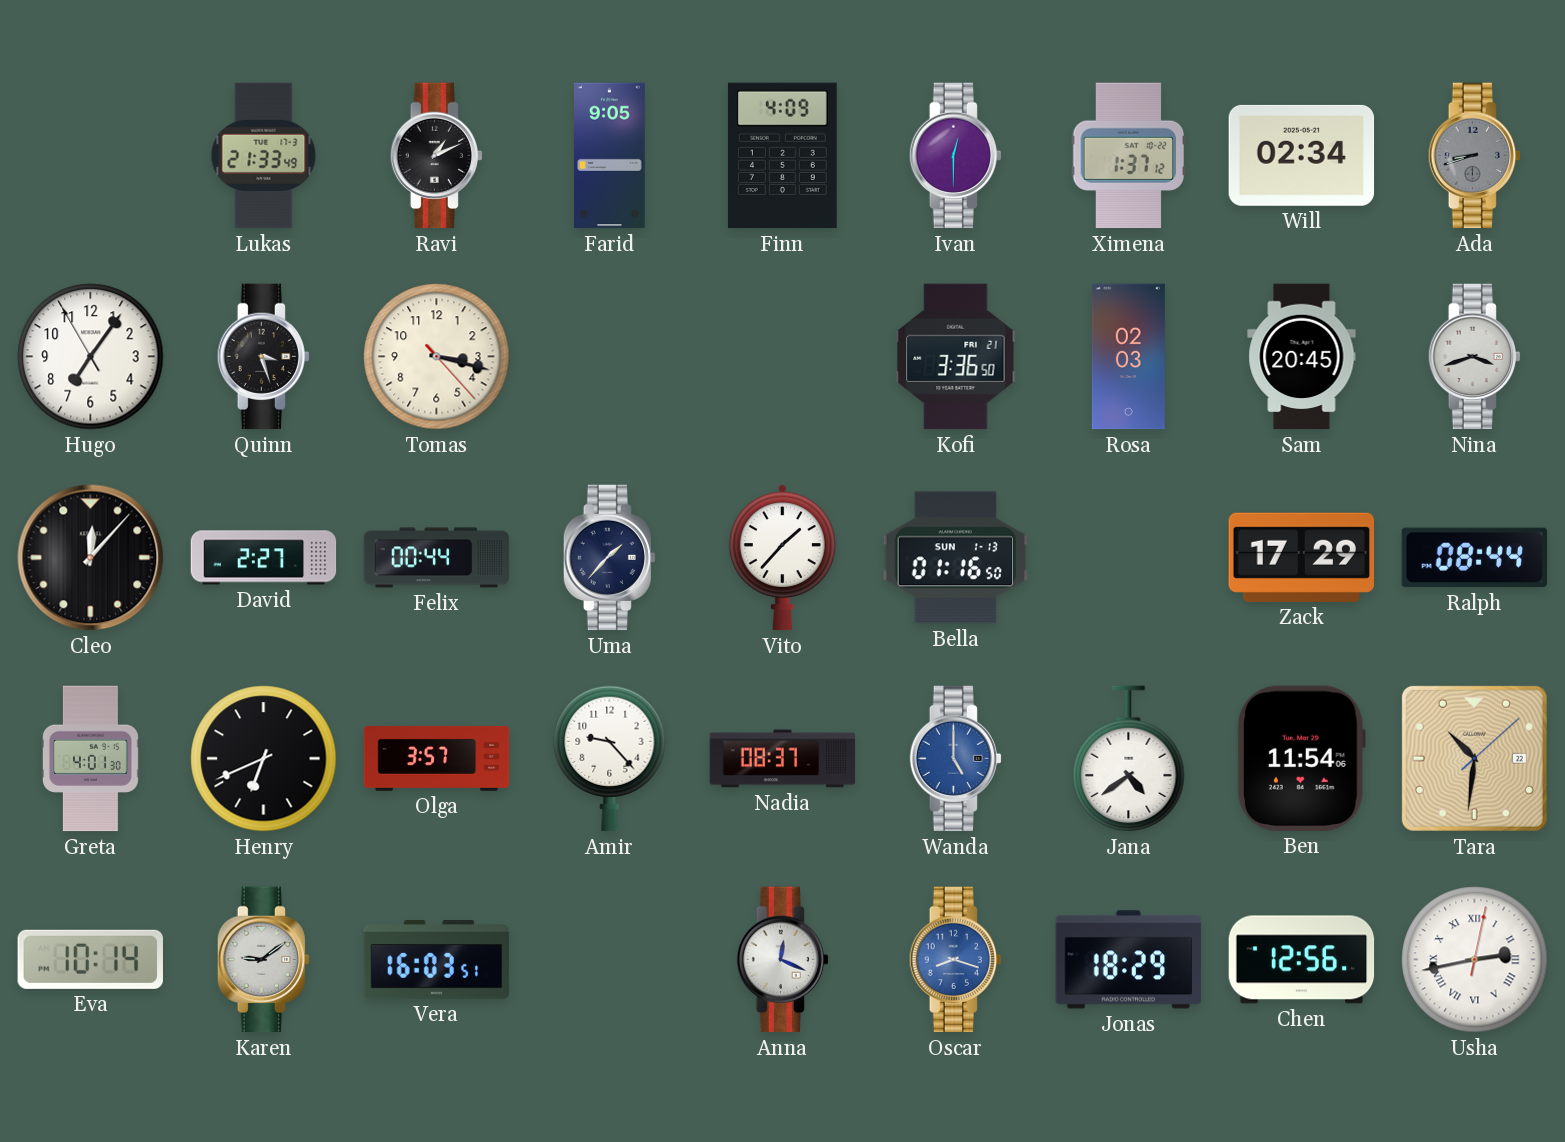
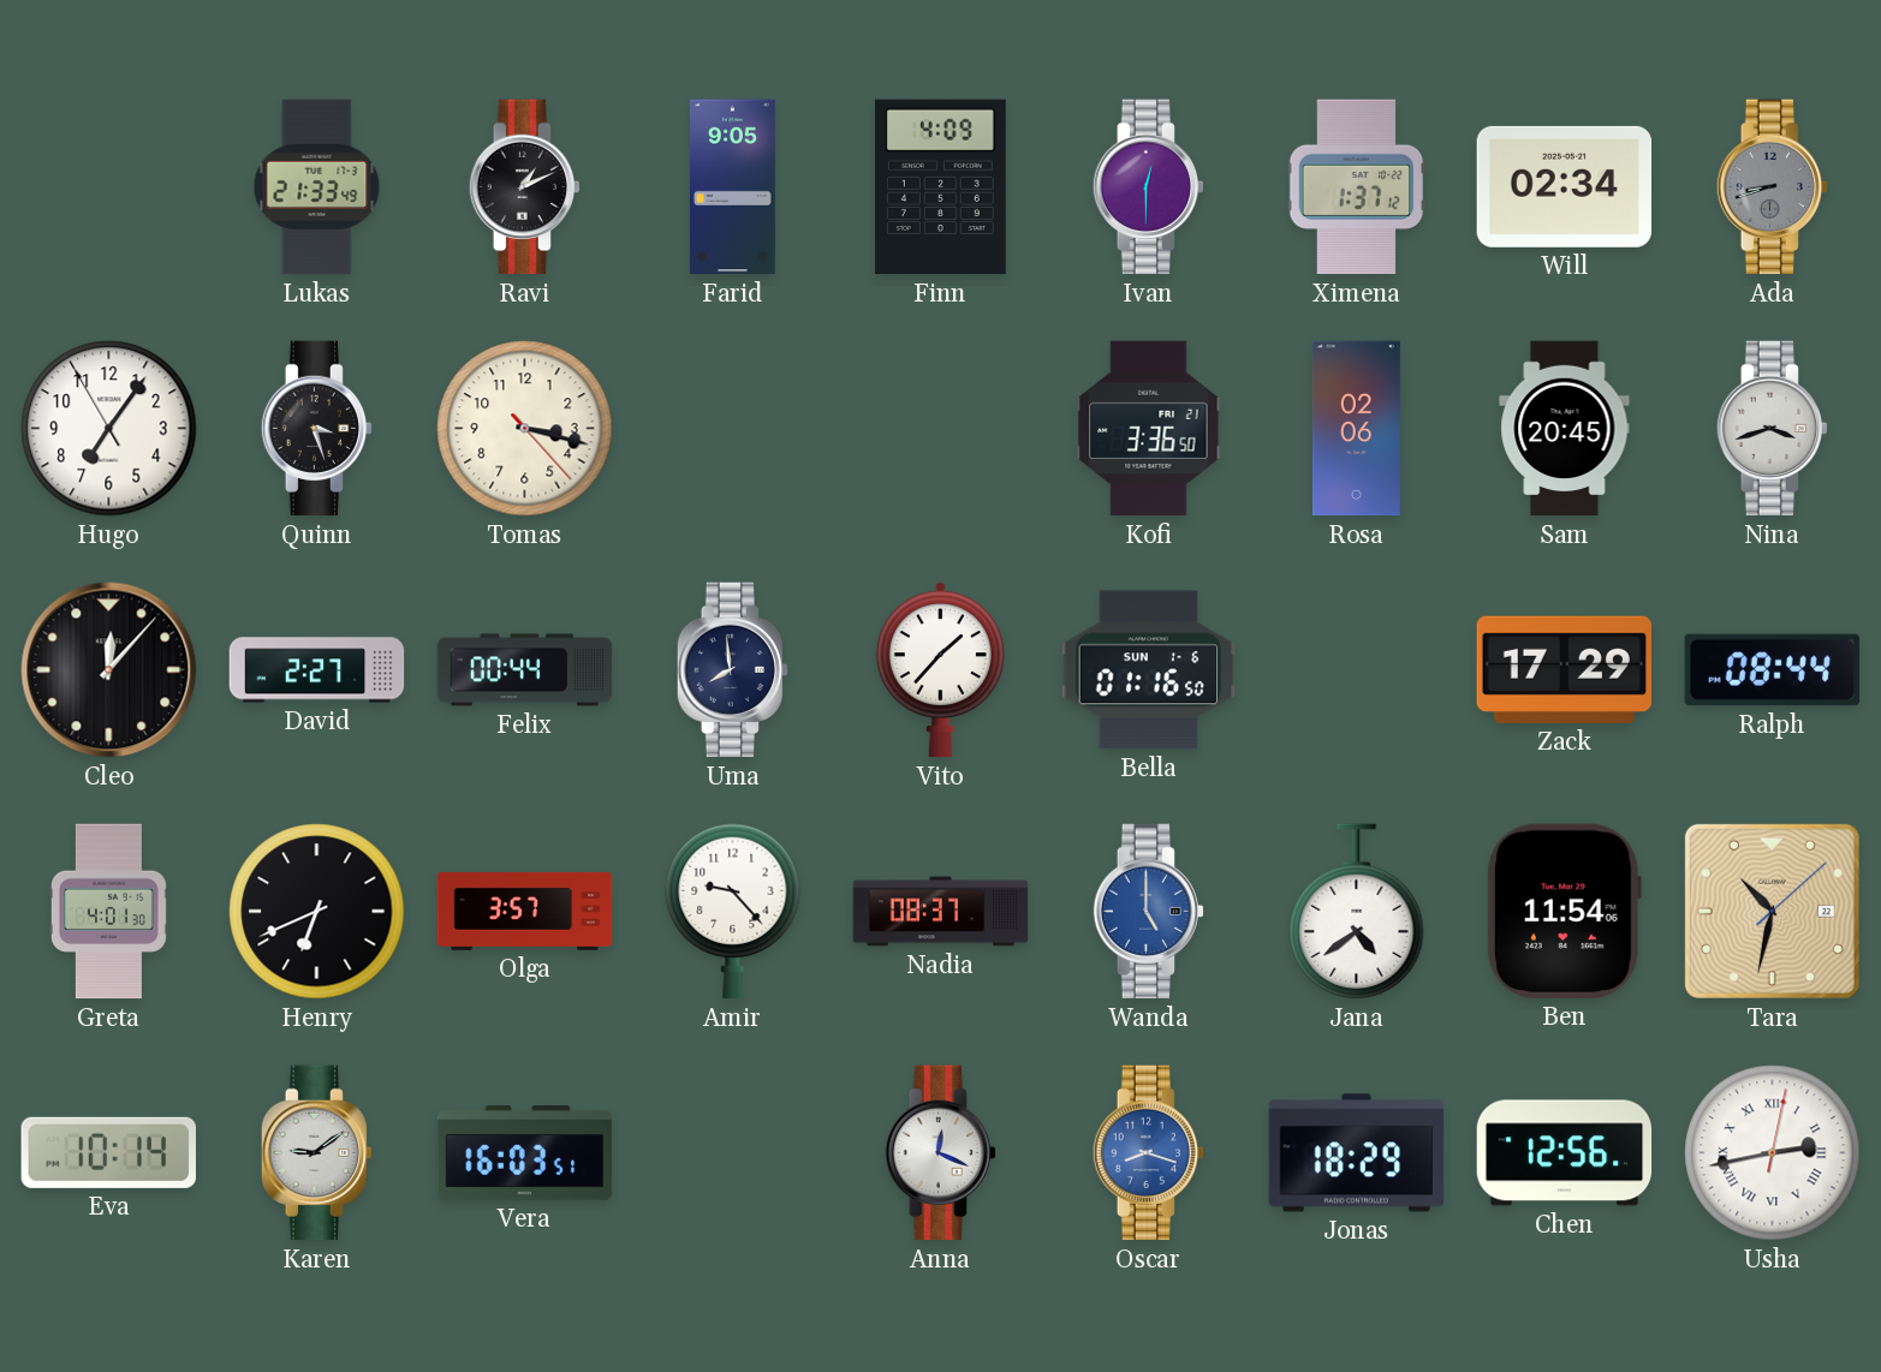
Rosa: 02:03 -> 02:06 (1356, 429)
Uma: 1:37 -> 7:59 (732, 670)
Bella date: SUN 1-13 -> SUN 1-6 (1149, 670)
Tara: 10:31 -> 10:32 (1772, 911)
